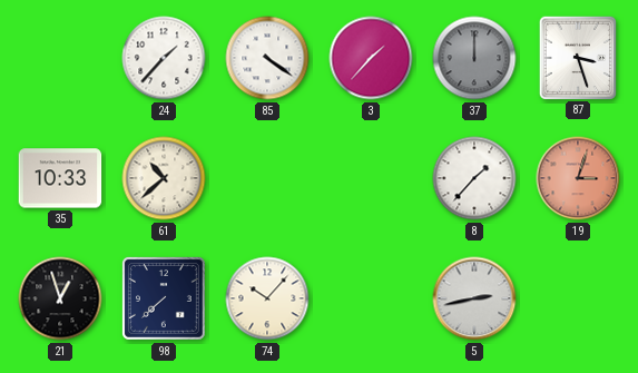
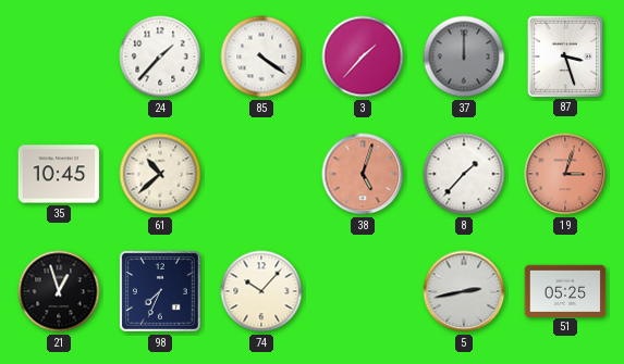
35: 10:33 -> 10:45 (59, 174)
38: none -> 5:03 (363, 174)
98: 7:38 -> 7:34 (161, 292)
51: none -> 05:25 (565, 290)
